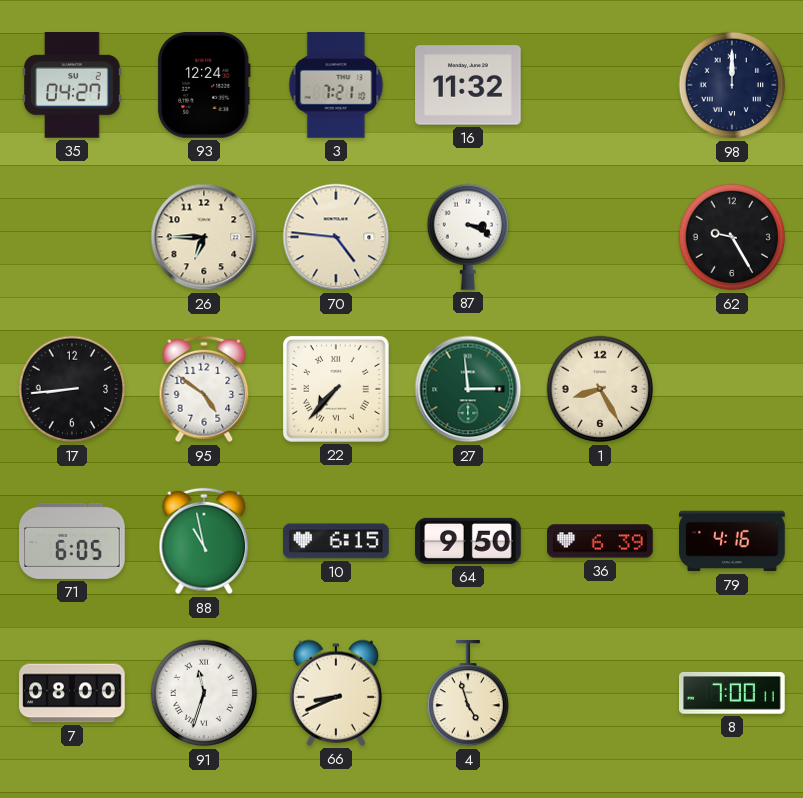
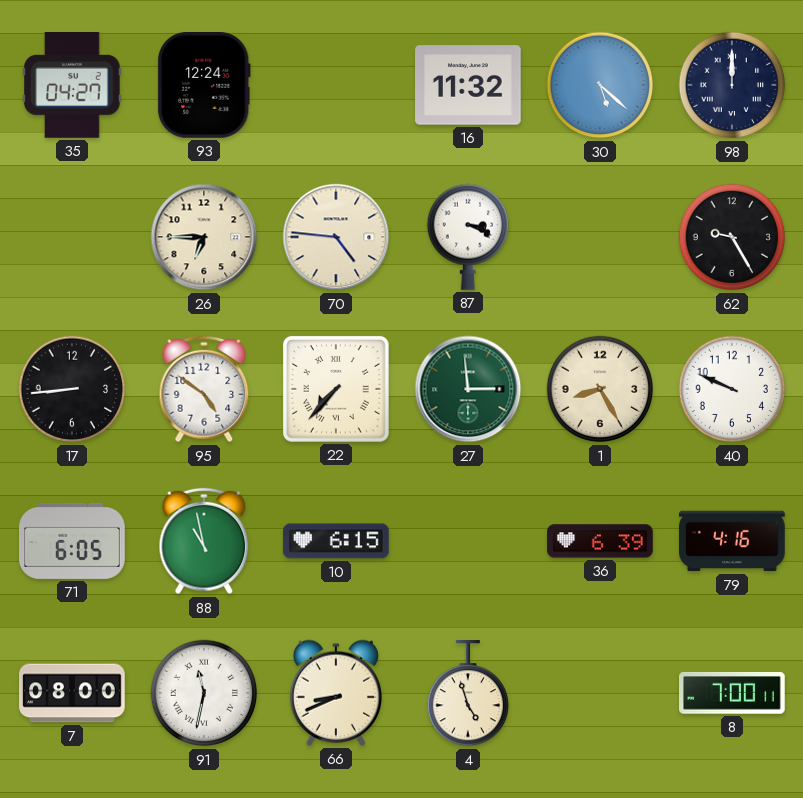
3: 7:21 -> none (336, 85)
30: none -> 5:22 (600, 85)
40: none -> 9:49 (732, 389)
64: 9:50 -> none (468, 541)
91: 11:33 -> 11:32 (204, 693)
